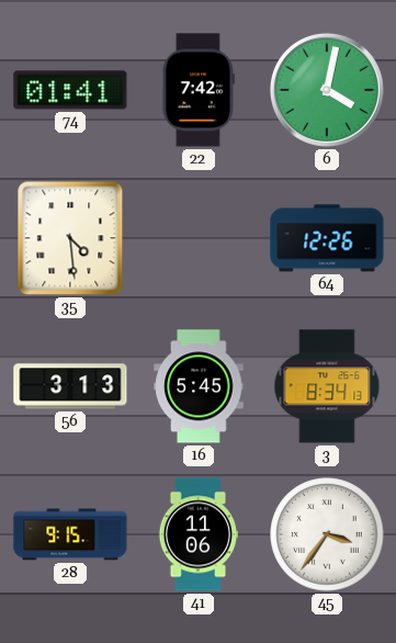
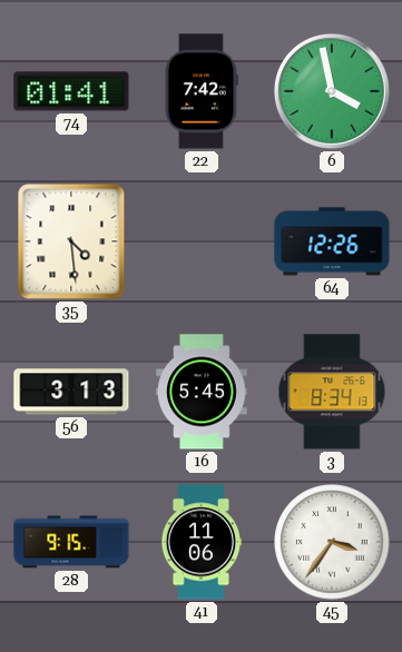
6: 4:02 -> 3:58 (332, 91)
